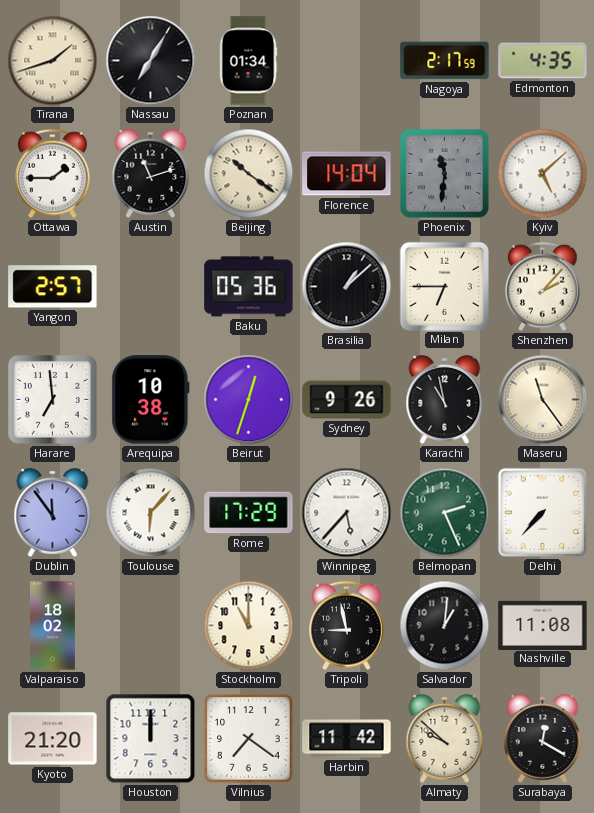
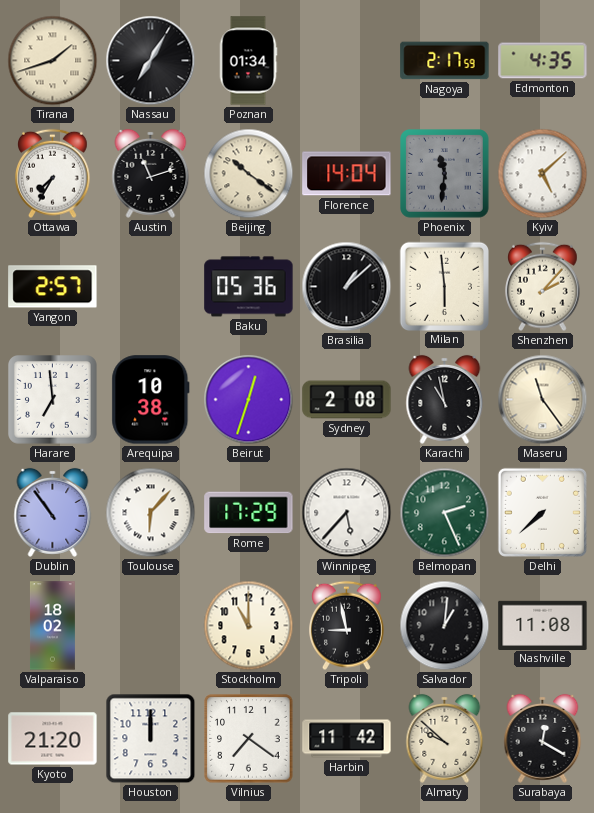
Ottawa: 1:45 -> 7:35 (53, 174)
Milan: 6:45 -> 5:59 (444, 286)
Sydney: 9:26 -> 2:08 (347, 400)
Dublin: 11:54 -> 10:54 (53, 512)
Delhi: 7:37 -> 7:38 (542, 512)
